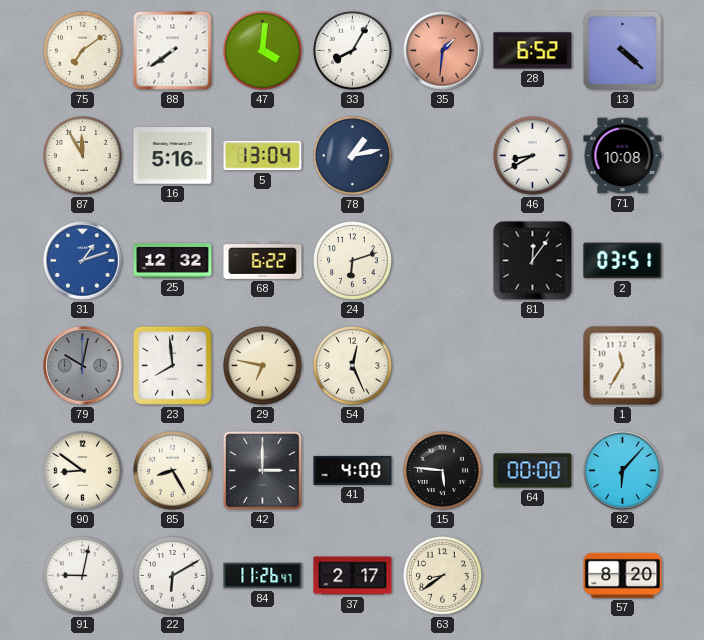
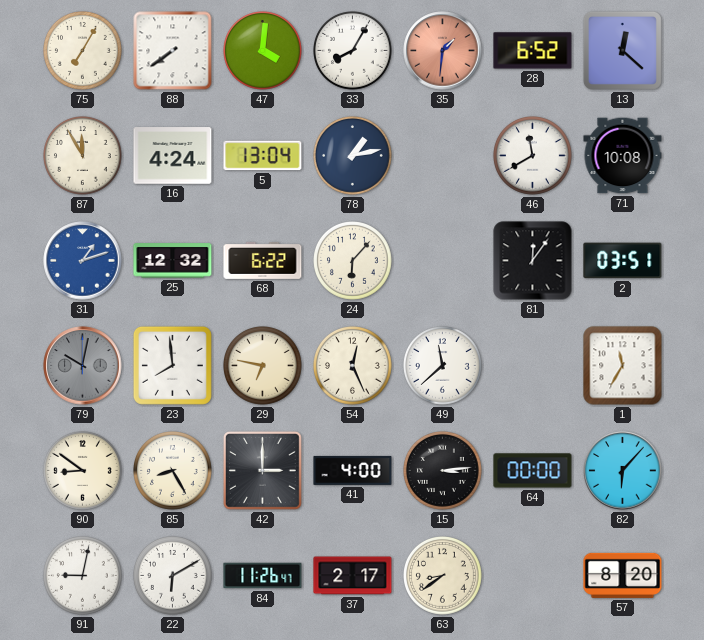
75: 7:09 -> 7:05 (83, 51)
13: 4:22 -> 12:22 (622, 50)
16: 5:16 -> 4:24 (173, 156)
46: 8:40 -> 11:40 (533, 156)
24: 6:12 -> 6:07 (353, 261)
49: none -> 11:38 (443, 366)
15: 5:46 -> 3:14 (443, 471)
